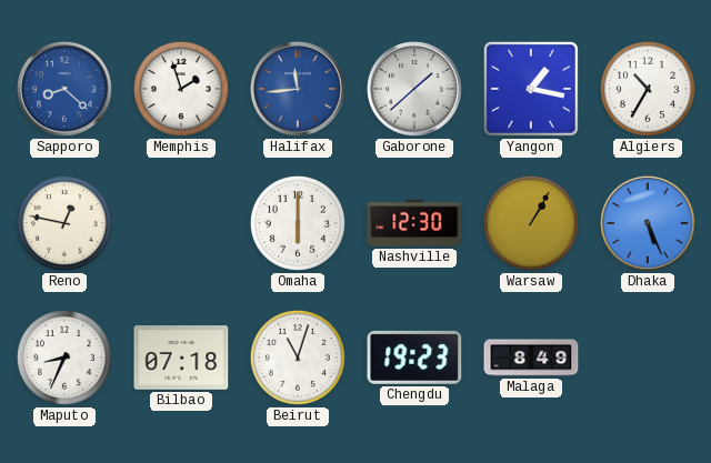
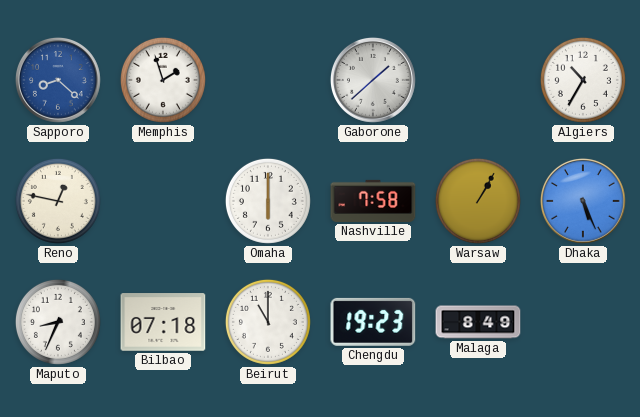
Halifax: 11:44 -> none (298, 89)
Yangon: 1:17 -> none (531, 89)
Nashville: 12:30 -> 7:58 (373, 201)
Beirut: 11:03 -> 11:00 (268, 322)
